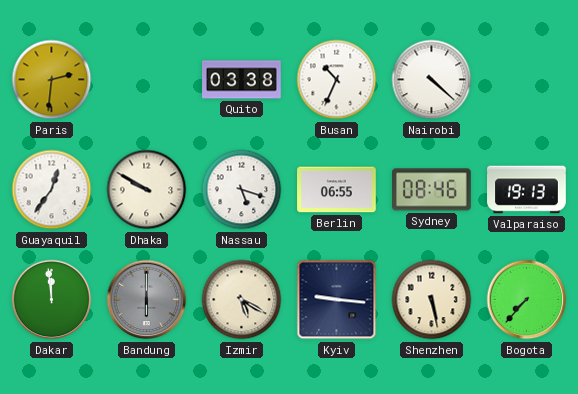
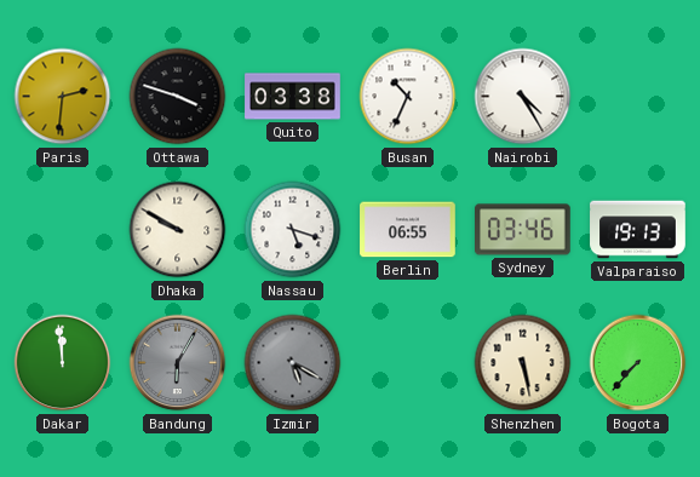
Ottawa: none -> 3:48 (178, 97)
Nairobi: 4:22 -> 4:25 (523, 97)
Guayaquil: 12:36 -> none (52, 190)
Sydney: 08:46 -> 03:46 (523, 230)
Bandung: 6:00 -> 6:05 (178, 363)
Izmir dial: cream -> grey (293, 363)
Kyiv: 9:16 -> none (337, 300)
